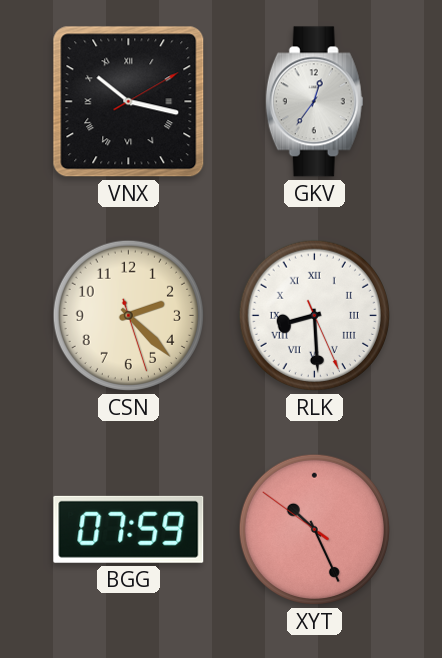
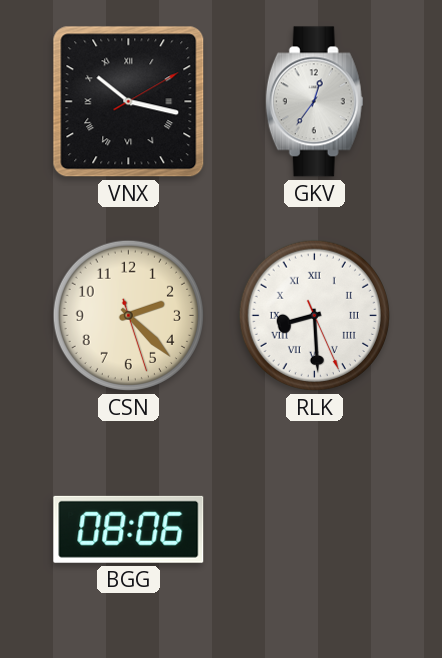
BGG: 07:59 -> 08:06 (129, 529)
XYT: 10:25 -> none (314, 529)
